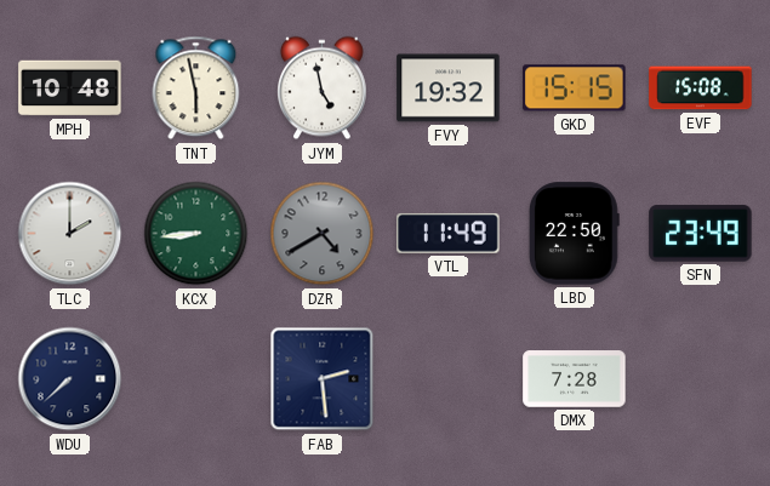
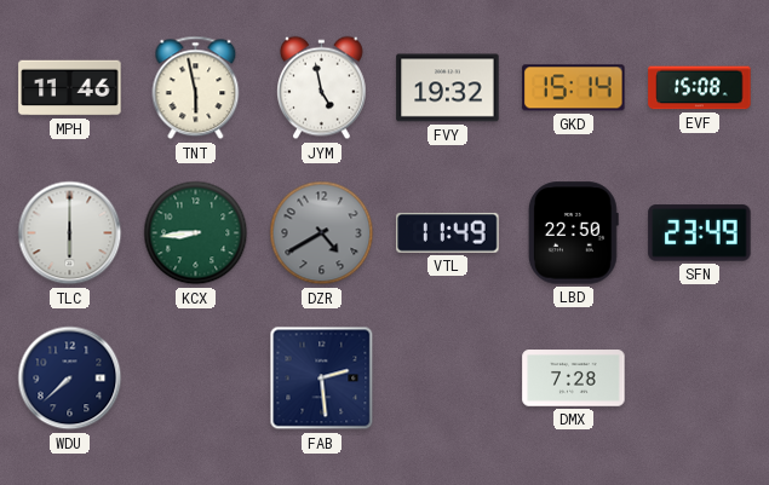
MPH: 10:48 -> 11:46 (70, 88)
GKD: 15:15 -> 15:14 (574, 88)
TLC: 2:00 -> 6:00 (70, 233)
